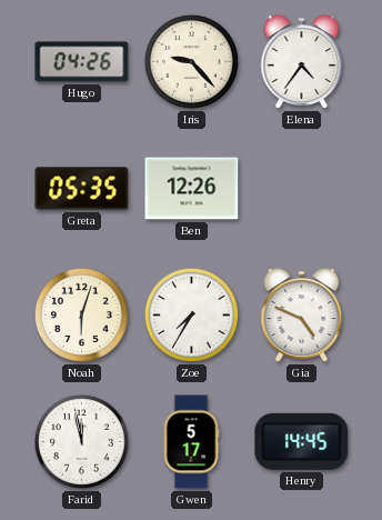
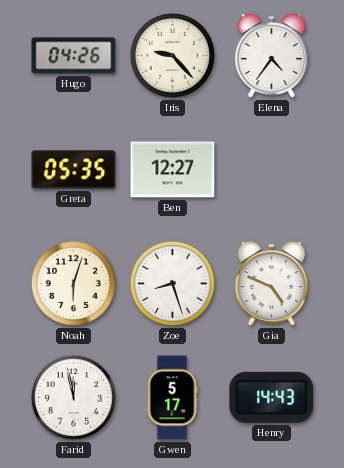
Ben: 12:26 -> 12:27 (173, 170)
Zoe: 7:35 -> 8:27 (172, 283)
Henry: 14:45 -> 14:43 (272, 397)
